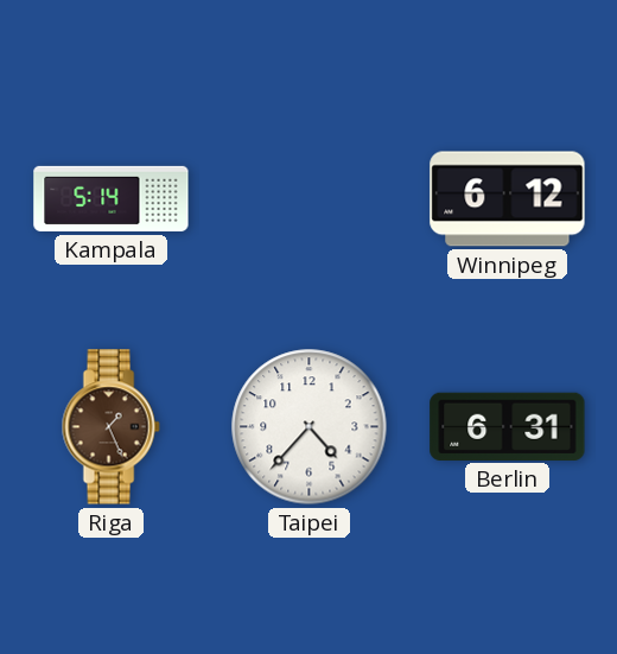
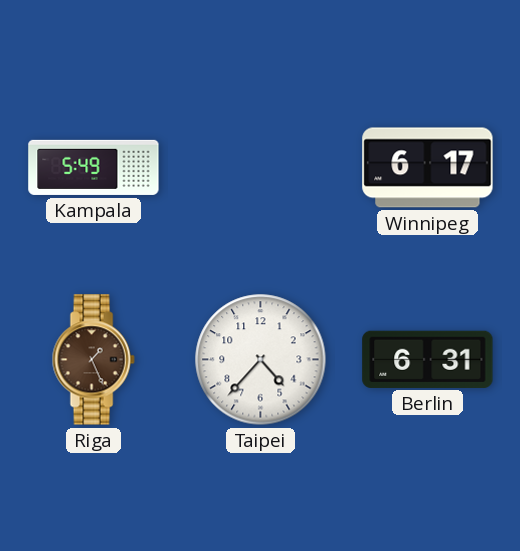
Kampala: 5:14 -> 5:49 (94, 167)
Winnipeg: 6:12 -> 6:17 (428, 168)
